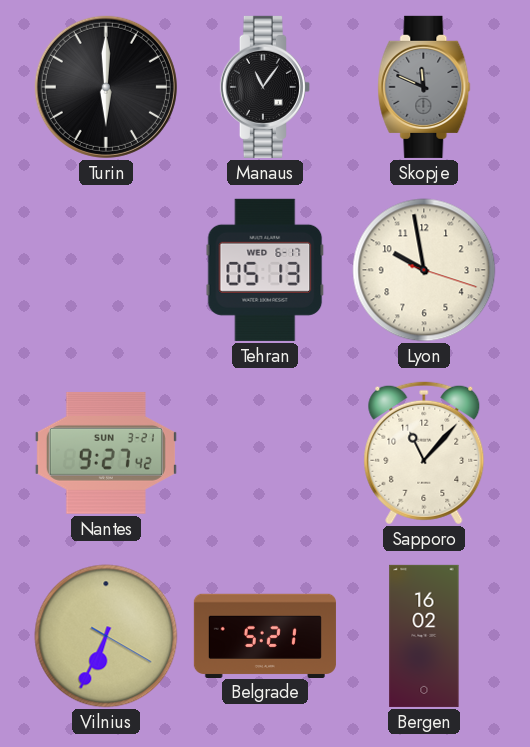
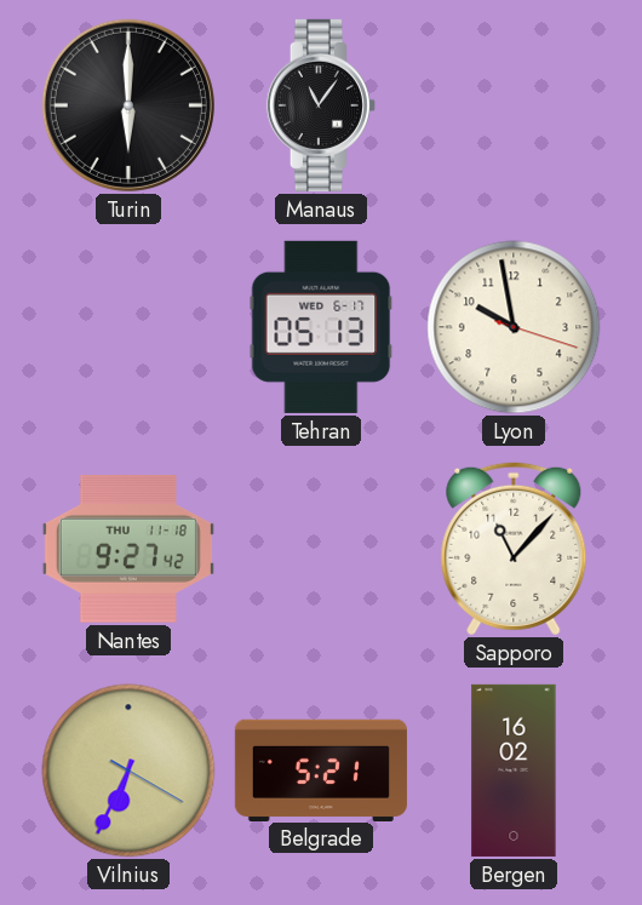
Skopje: 11:49 -> none (424, 87)
Nantes date: SUN 3-21 -> THU 11-18 (128, 549)
